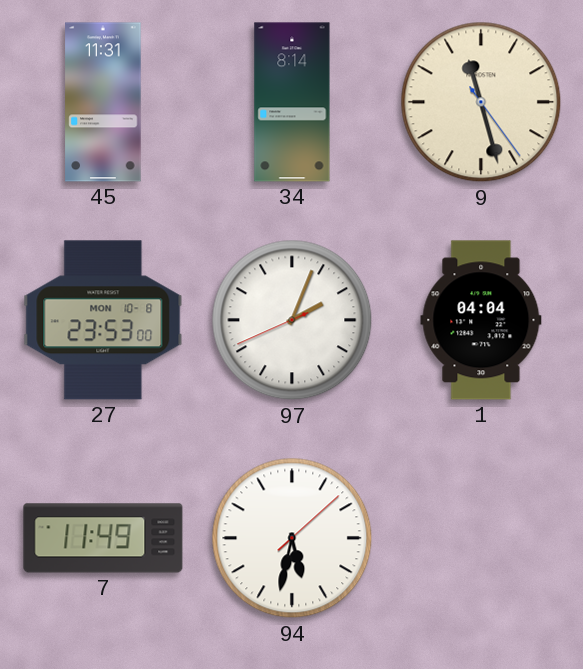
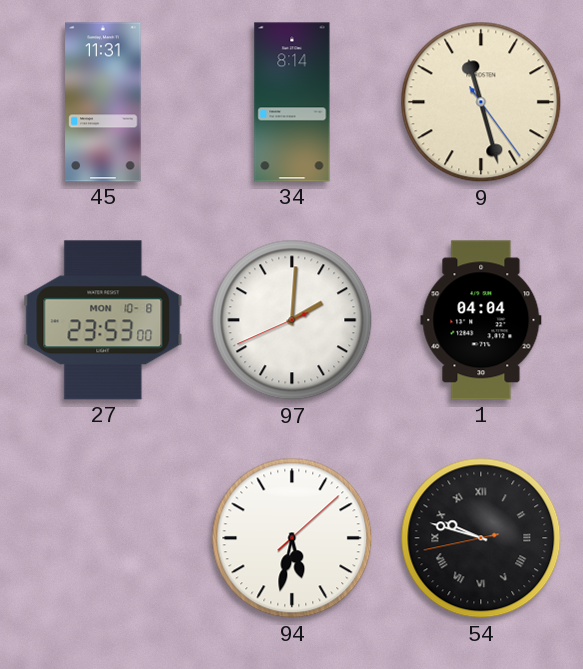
97: 2:03 -> 2:00 (292, 320)
7: 11:49 -> none (103, 538)
54: none -> 9:47 (481, 538)
